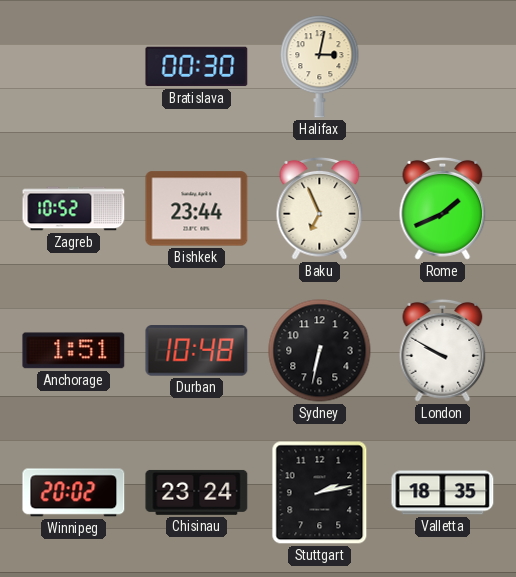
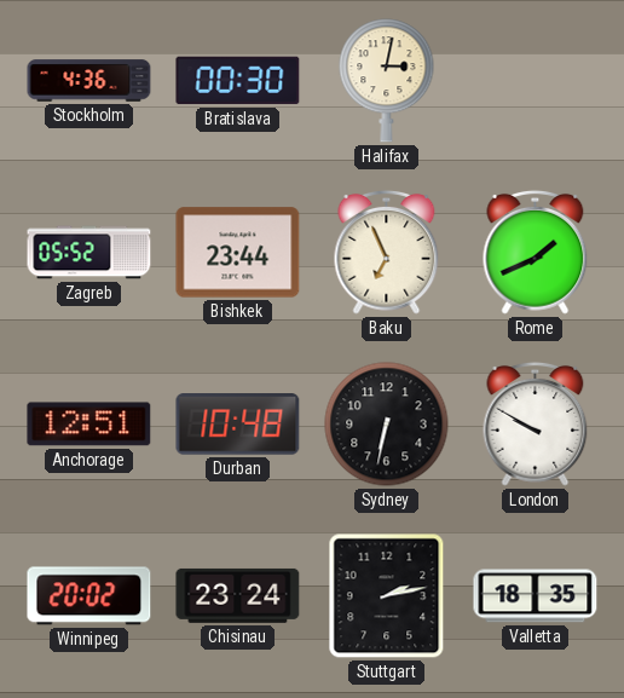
Stockholm: none -> 4:36 (89, 81)
Zagreb: 10:52 -> 05:52 (89, 253)
Anchorage: 1:51 -> 12:51 (89, 425)
